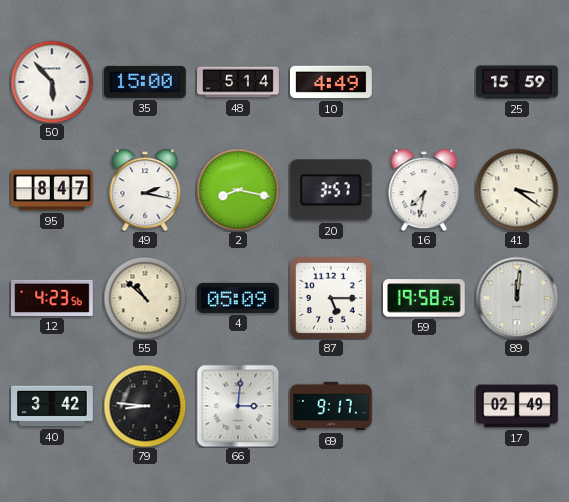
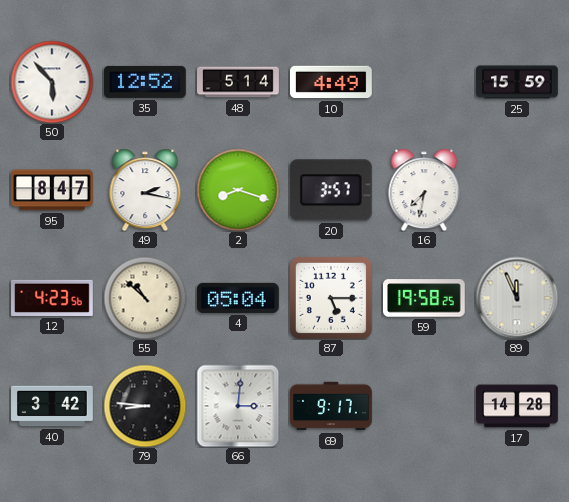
35: 15:00 -> 12:52 (146, 82)
2: 8:17 -> 8:18 (238, 190)
41: 3:21 -> none (517, 190)
4: 05:09 -> 05:04 (238, 298)
89: 12:01 -> 11:56 (517, 298)
17: 02:49 -> 14:28 (517, 406)
